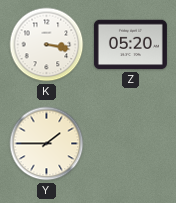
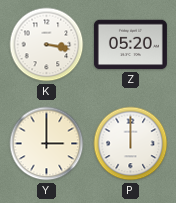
Y: 1:45 -> 3:00 (47, 144)
P: none -> 12:00 (131, 144)
